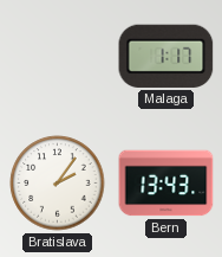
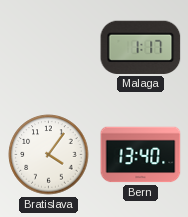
Bratislava: 2:06 -> 4:06 (49, 155)
Bern: 13:43 -> 13:40 (141, 155)
